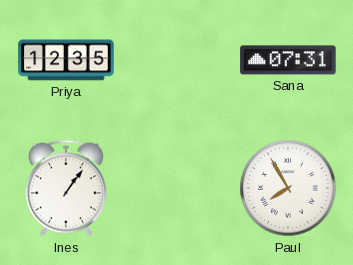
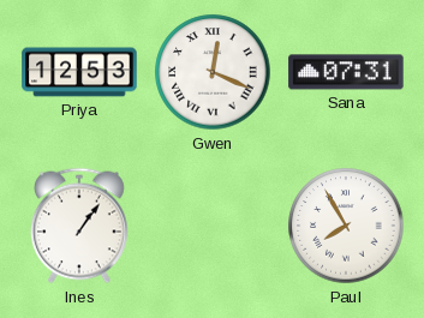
Priya: 12:35 -> 12:53 (79, 72)
Gwen: none -> 12:19 (213, 72)
